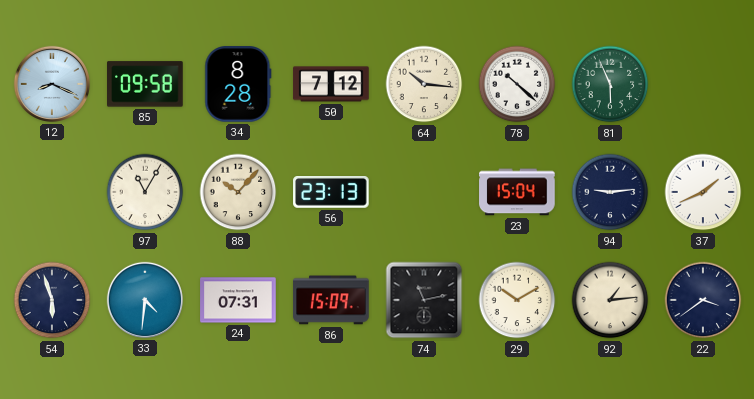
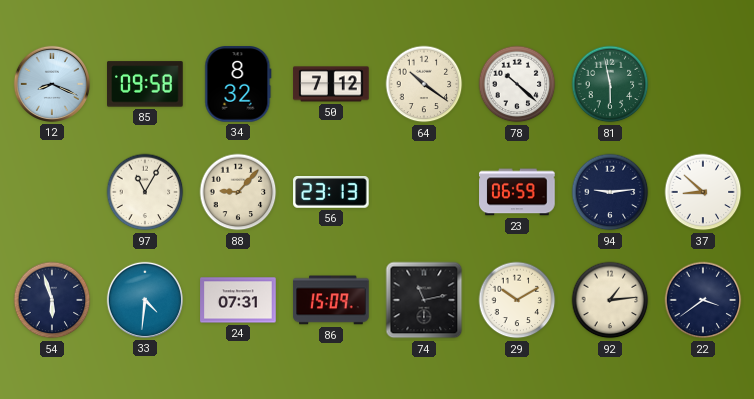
34: 8:28 -> 8:32 (238, 84)
64: 10:16 -> 10:21 (424, 84)
81: 5:56 -> 5:58 (610, 84)
88: 10:07 -> 9:07 (238, 192)
23: 15:04 -> 06:59 (517, 192)
37: 1:41 -> 8:52 (703, 192)
